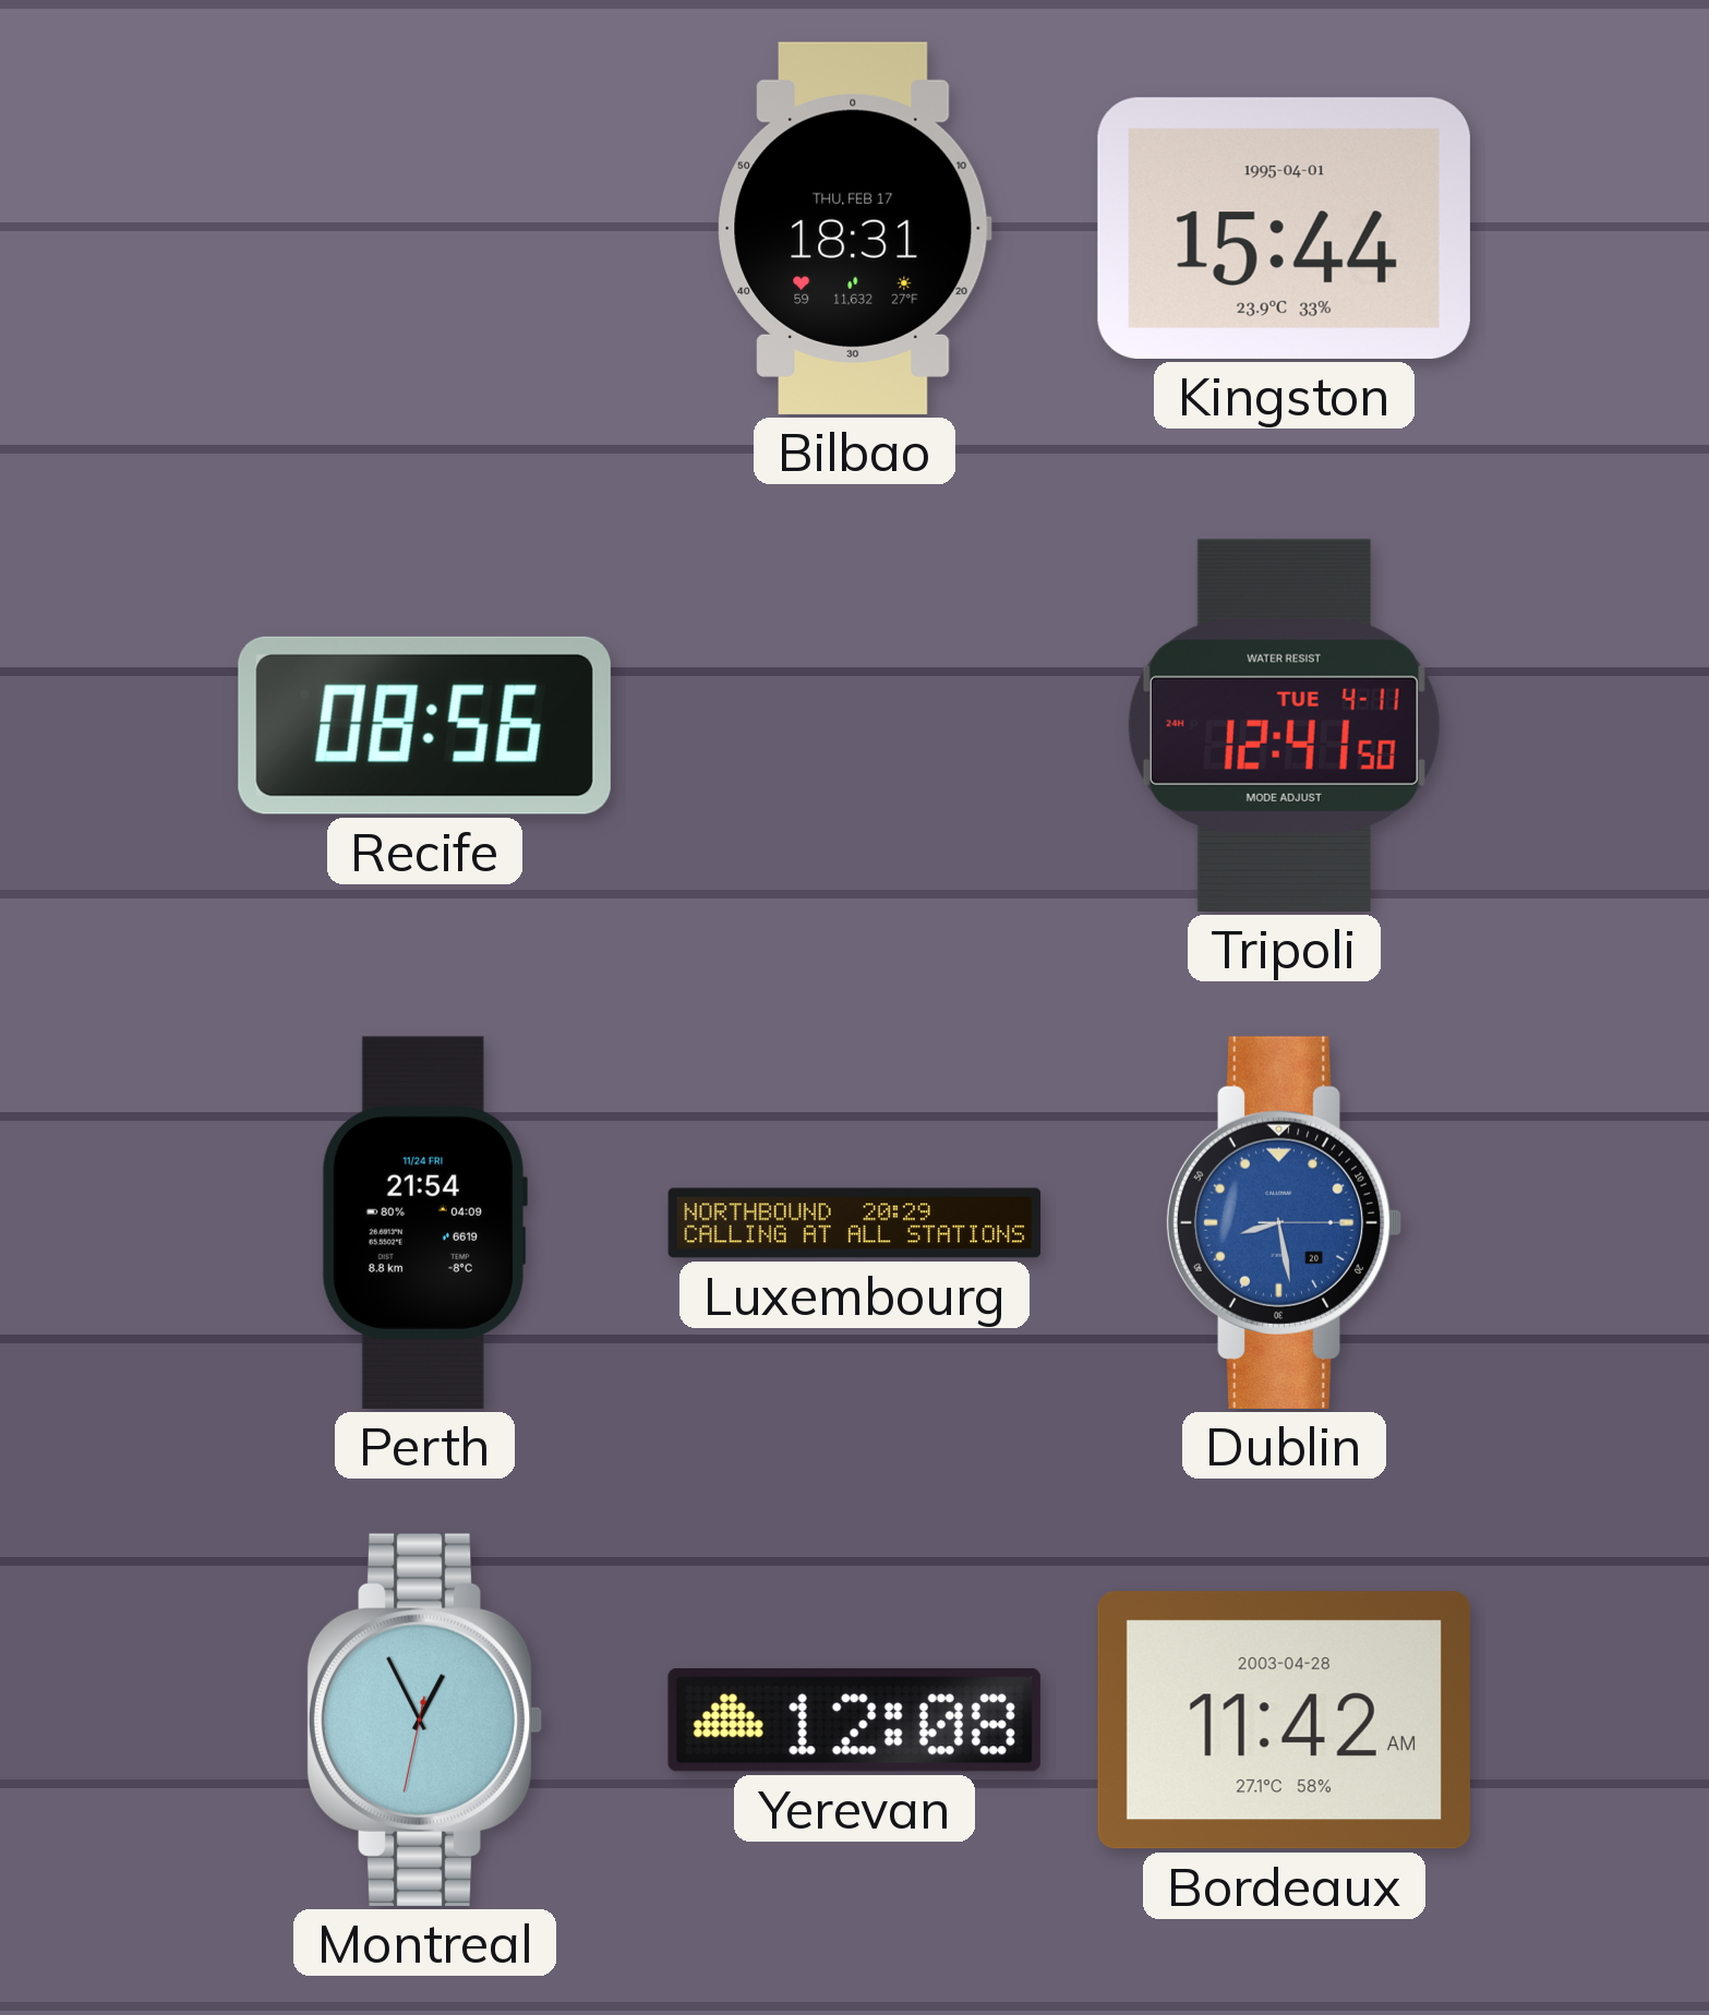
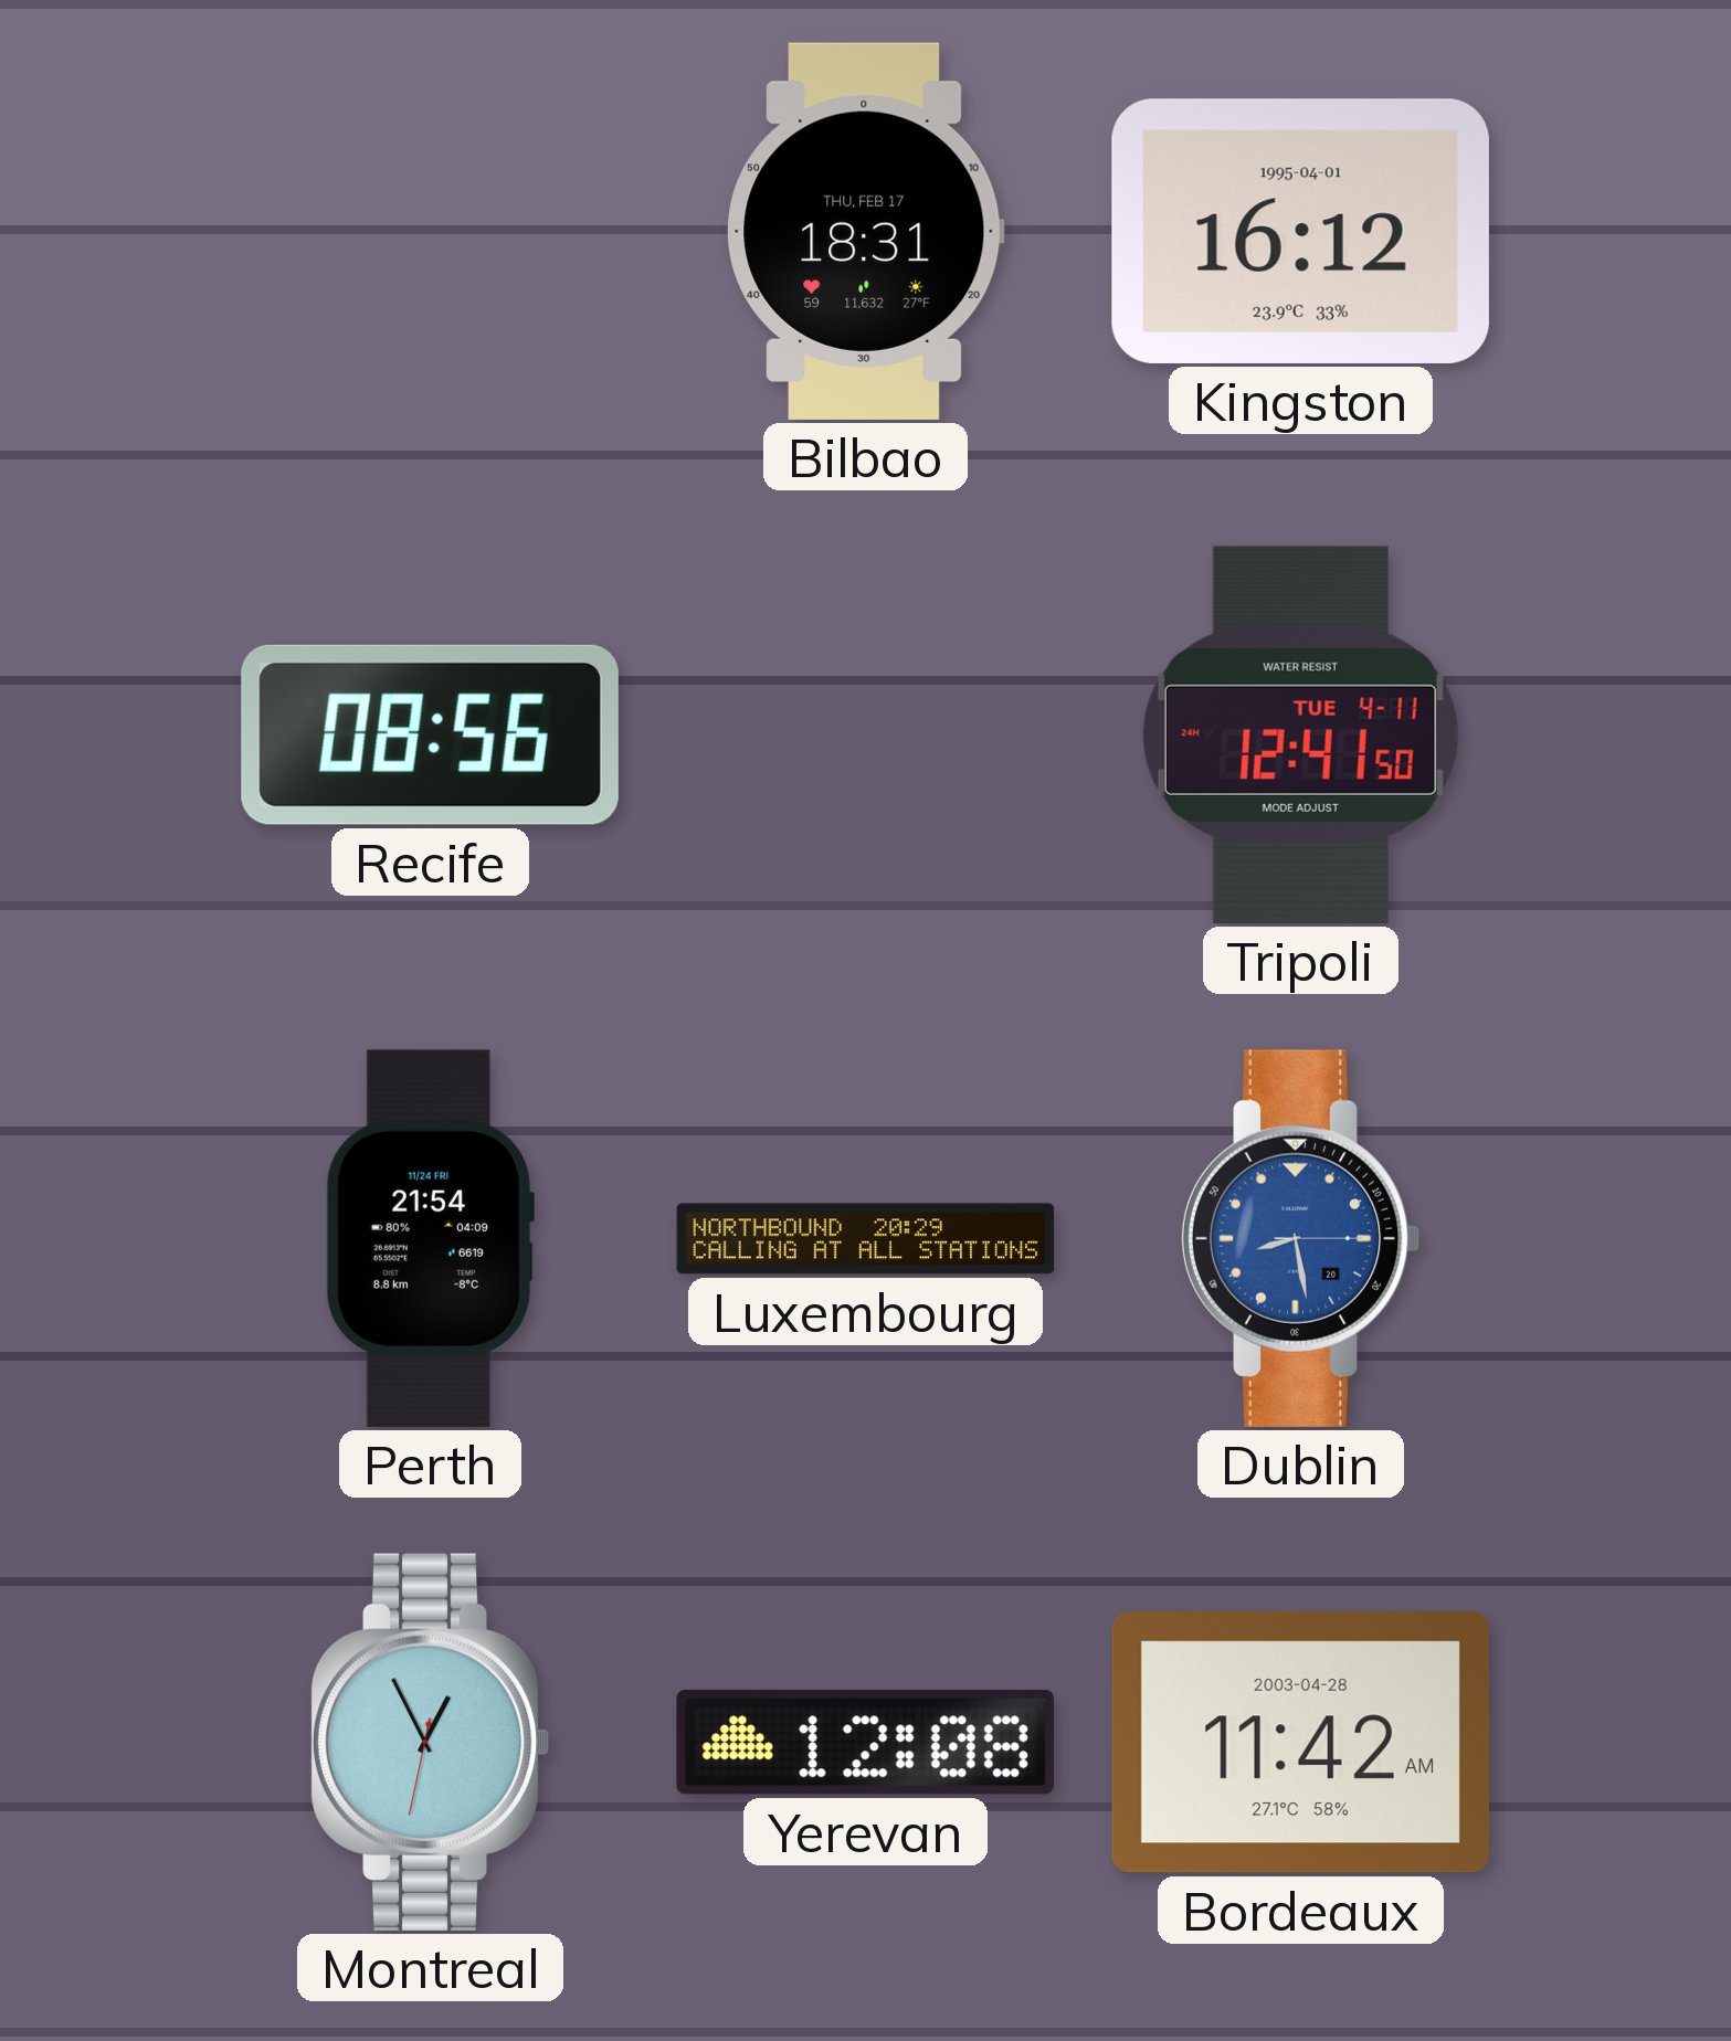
Kingston: 15:44 -> 16:12 (1300, 231)
